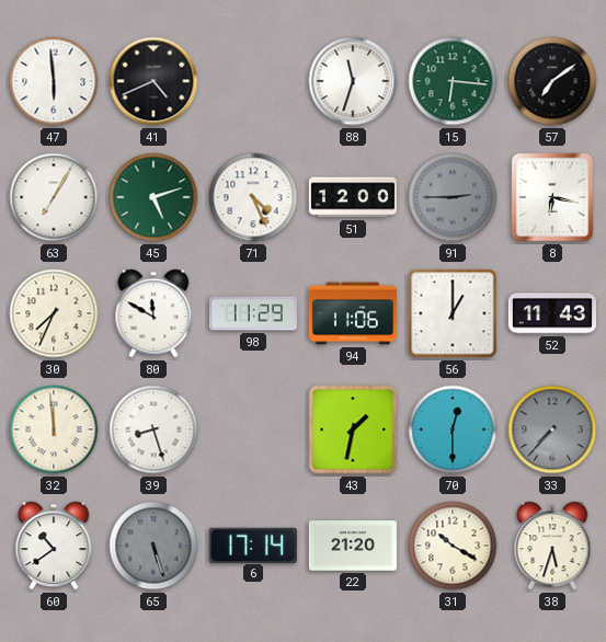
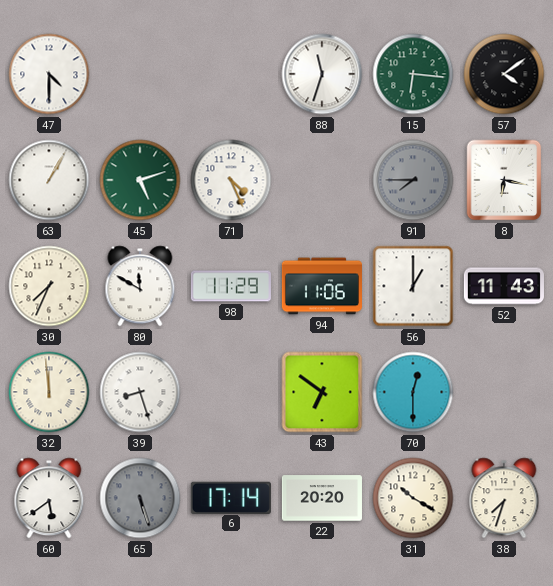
47: 5:59 -> 4:30 (49, 74)
41: 4:41 -> none (153, 81)
57: 7:09 -> 4:09 (504, 74)
63: 7:05 -> 1:05 (49, 180)
51: 12:00 -> none (353, 197)
91: 2:45 -> 7:45 (413, 180)
43: 1:32 -> 6:51 (322, 392)
33: 7:37 -> none (552, 429)
60: 10:39 -> 5:39 (49, 498)
22: 21:20 -> 20:20 (322, 498)
38: 5:33 -> 7:33 (504, 498)
